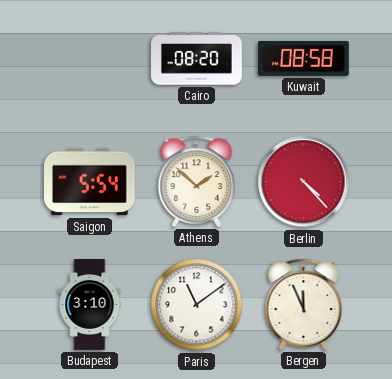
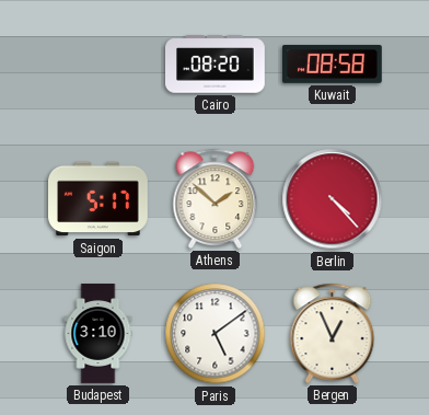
Saigon: 5:54 -> 5:17 (98, 199)
Paris: 11:09 -> 5:09 (216, 334)
Bergen: 11:56 -> 12:56 (333, 333)
